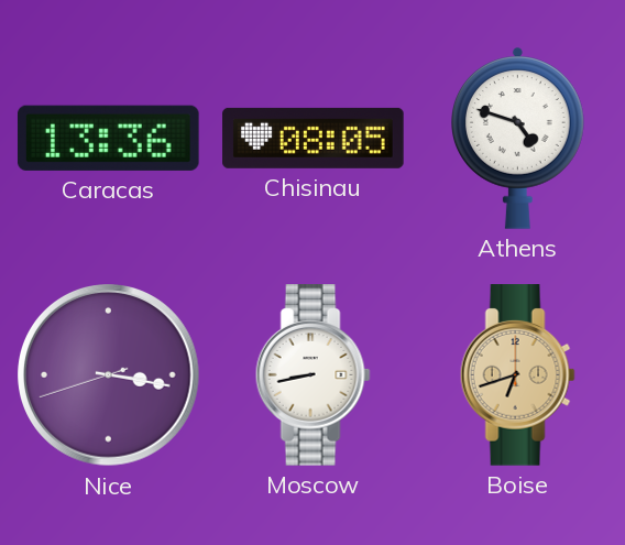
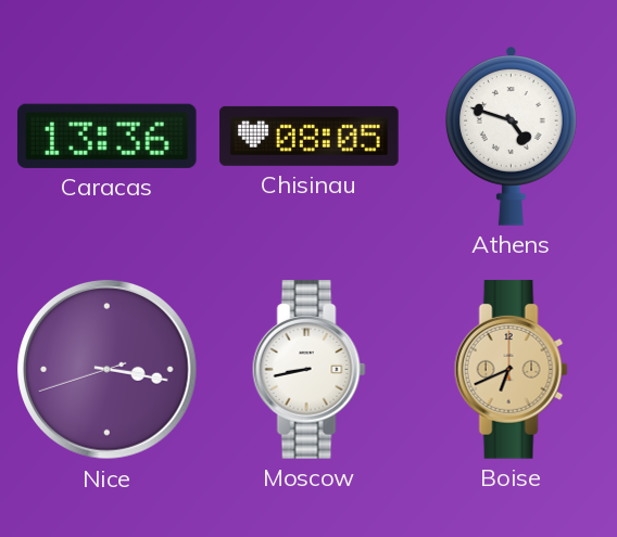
Boise: 6:42 -> 6:41 (511, 370)
